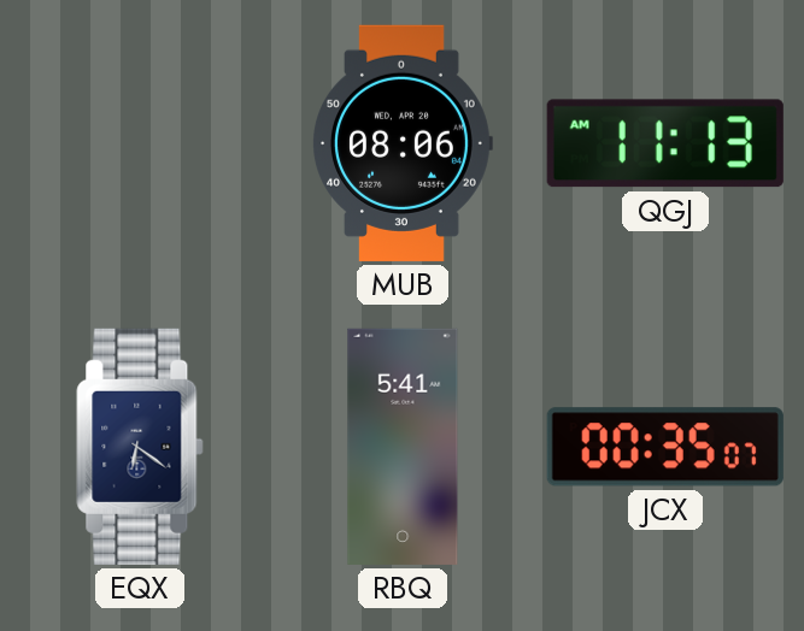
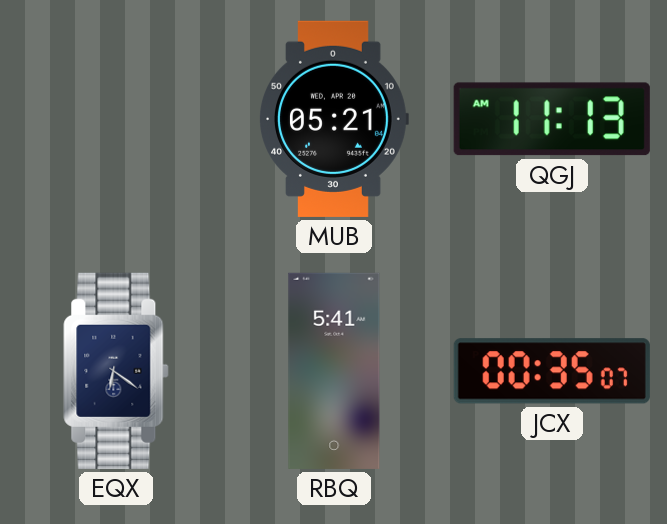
MUB: 08:06 -> 05:21 (334, 119)
